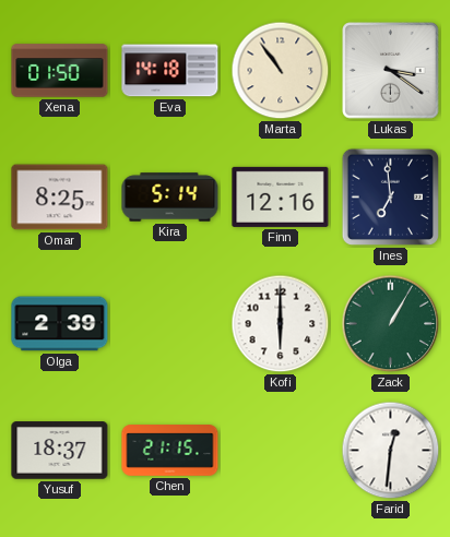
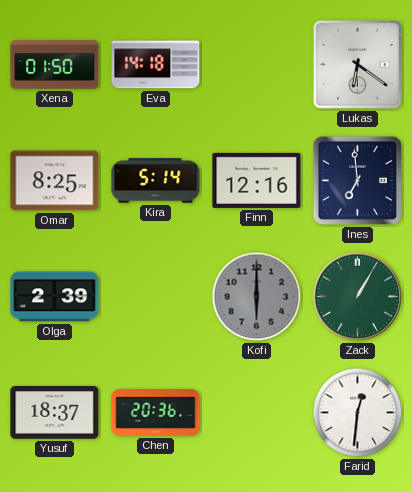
Marta: 10:54 -> none (281, 71)
Lukas: 3:21 -> 6:21 (358, 65)
Kofi dial: white -> grey (257, 297)
Chen: 21:15 -> 20:36 (156, 413)
